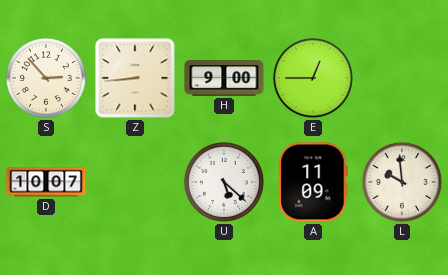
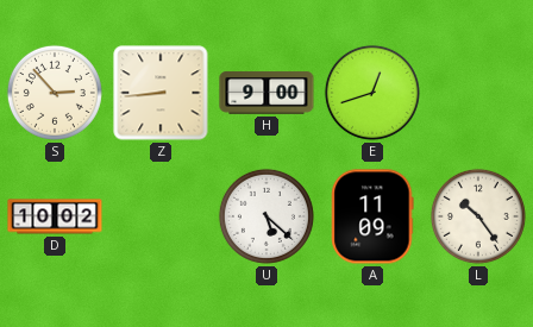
E: 12:45 -> 12:42 (372, 93)
D: 10:07 -> 10:02 (55, 216)
L: 9:59 -> 10:24 (478, 216)
